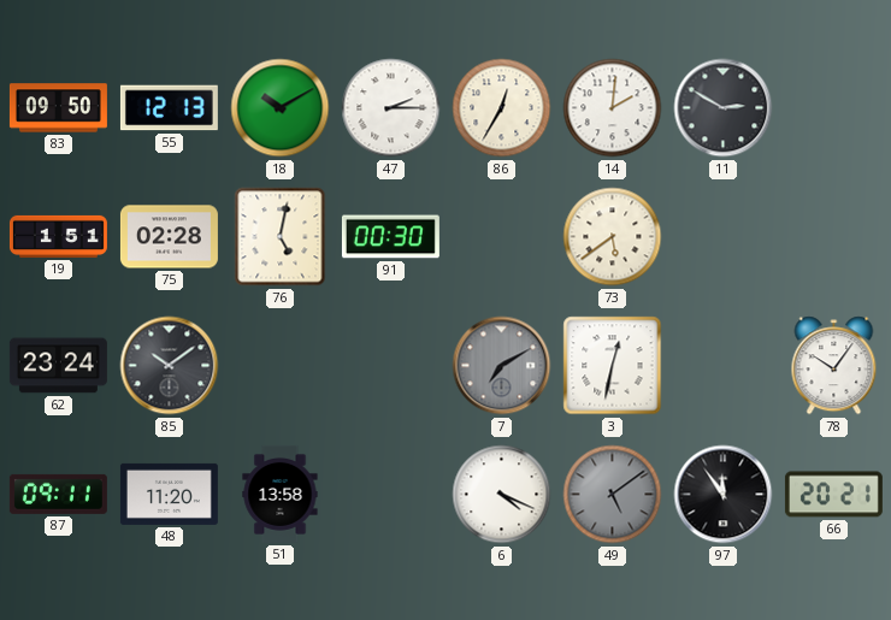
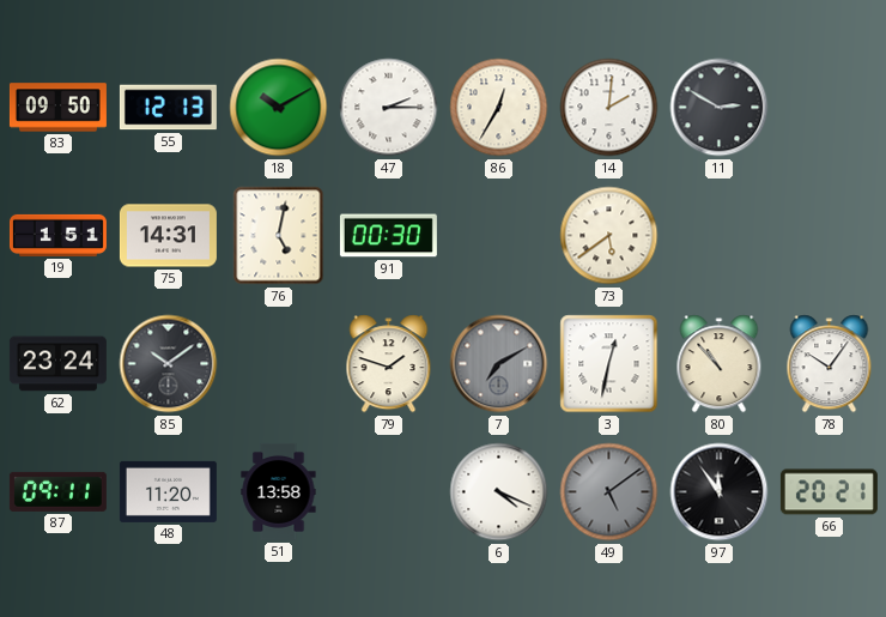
75: 02:28 -> 14:31 (168, 236)
79: none -> 1:48 (389, 364)
80: none -> 10:53 (720, 364)
